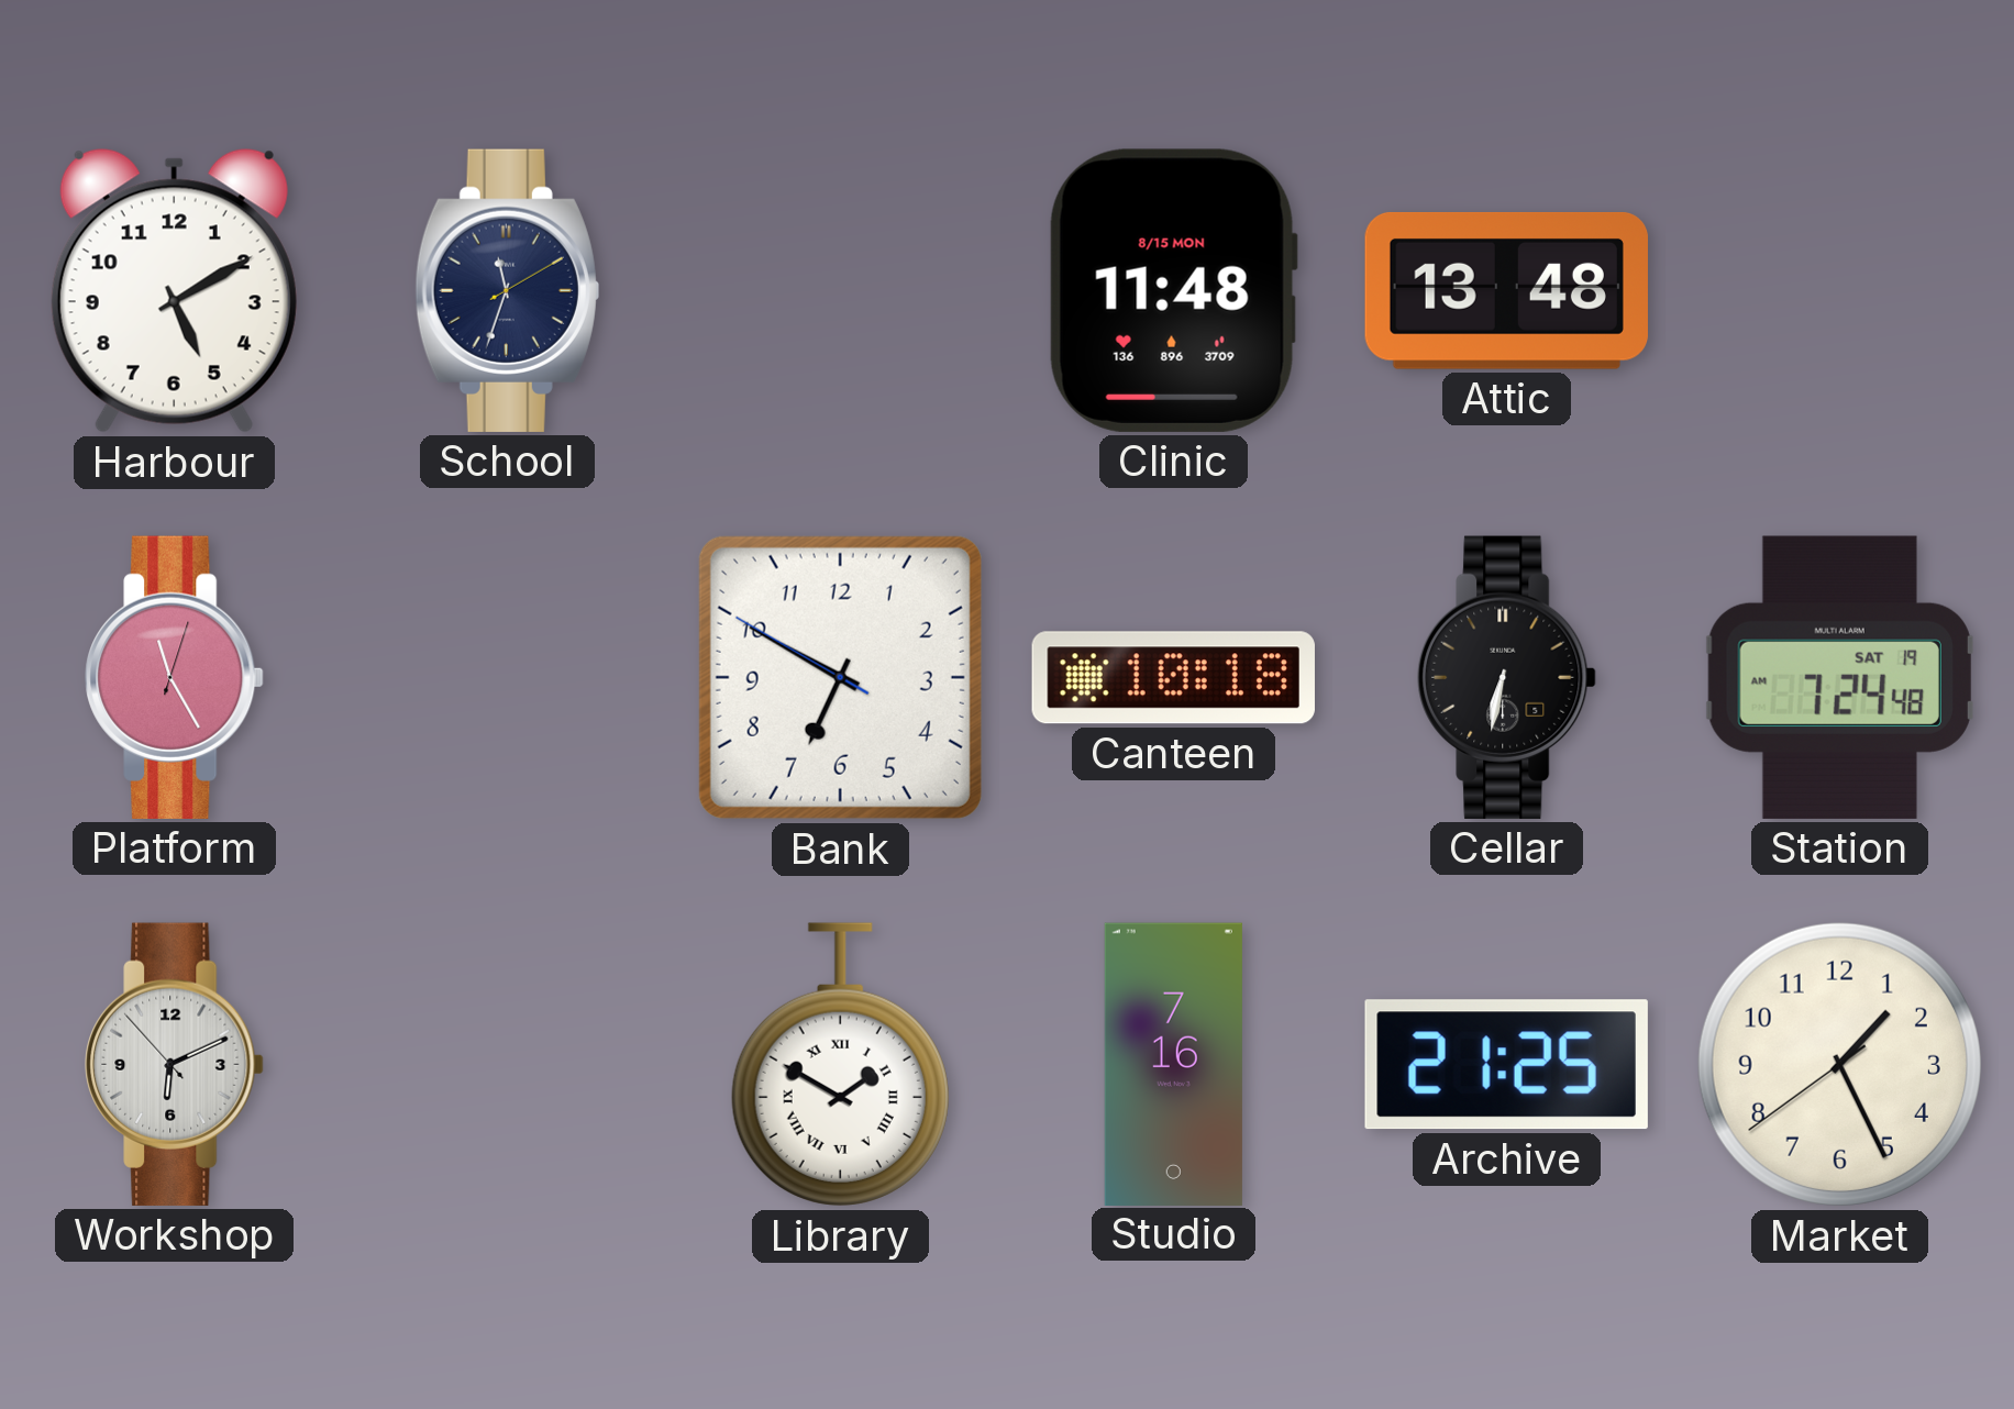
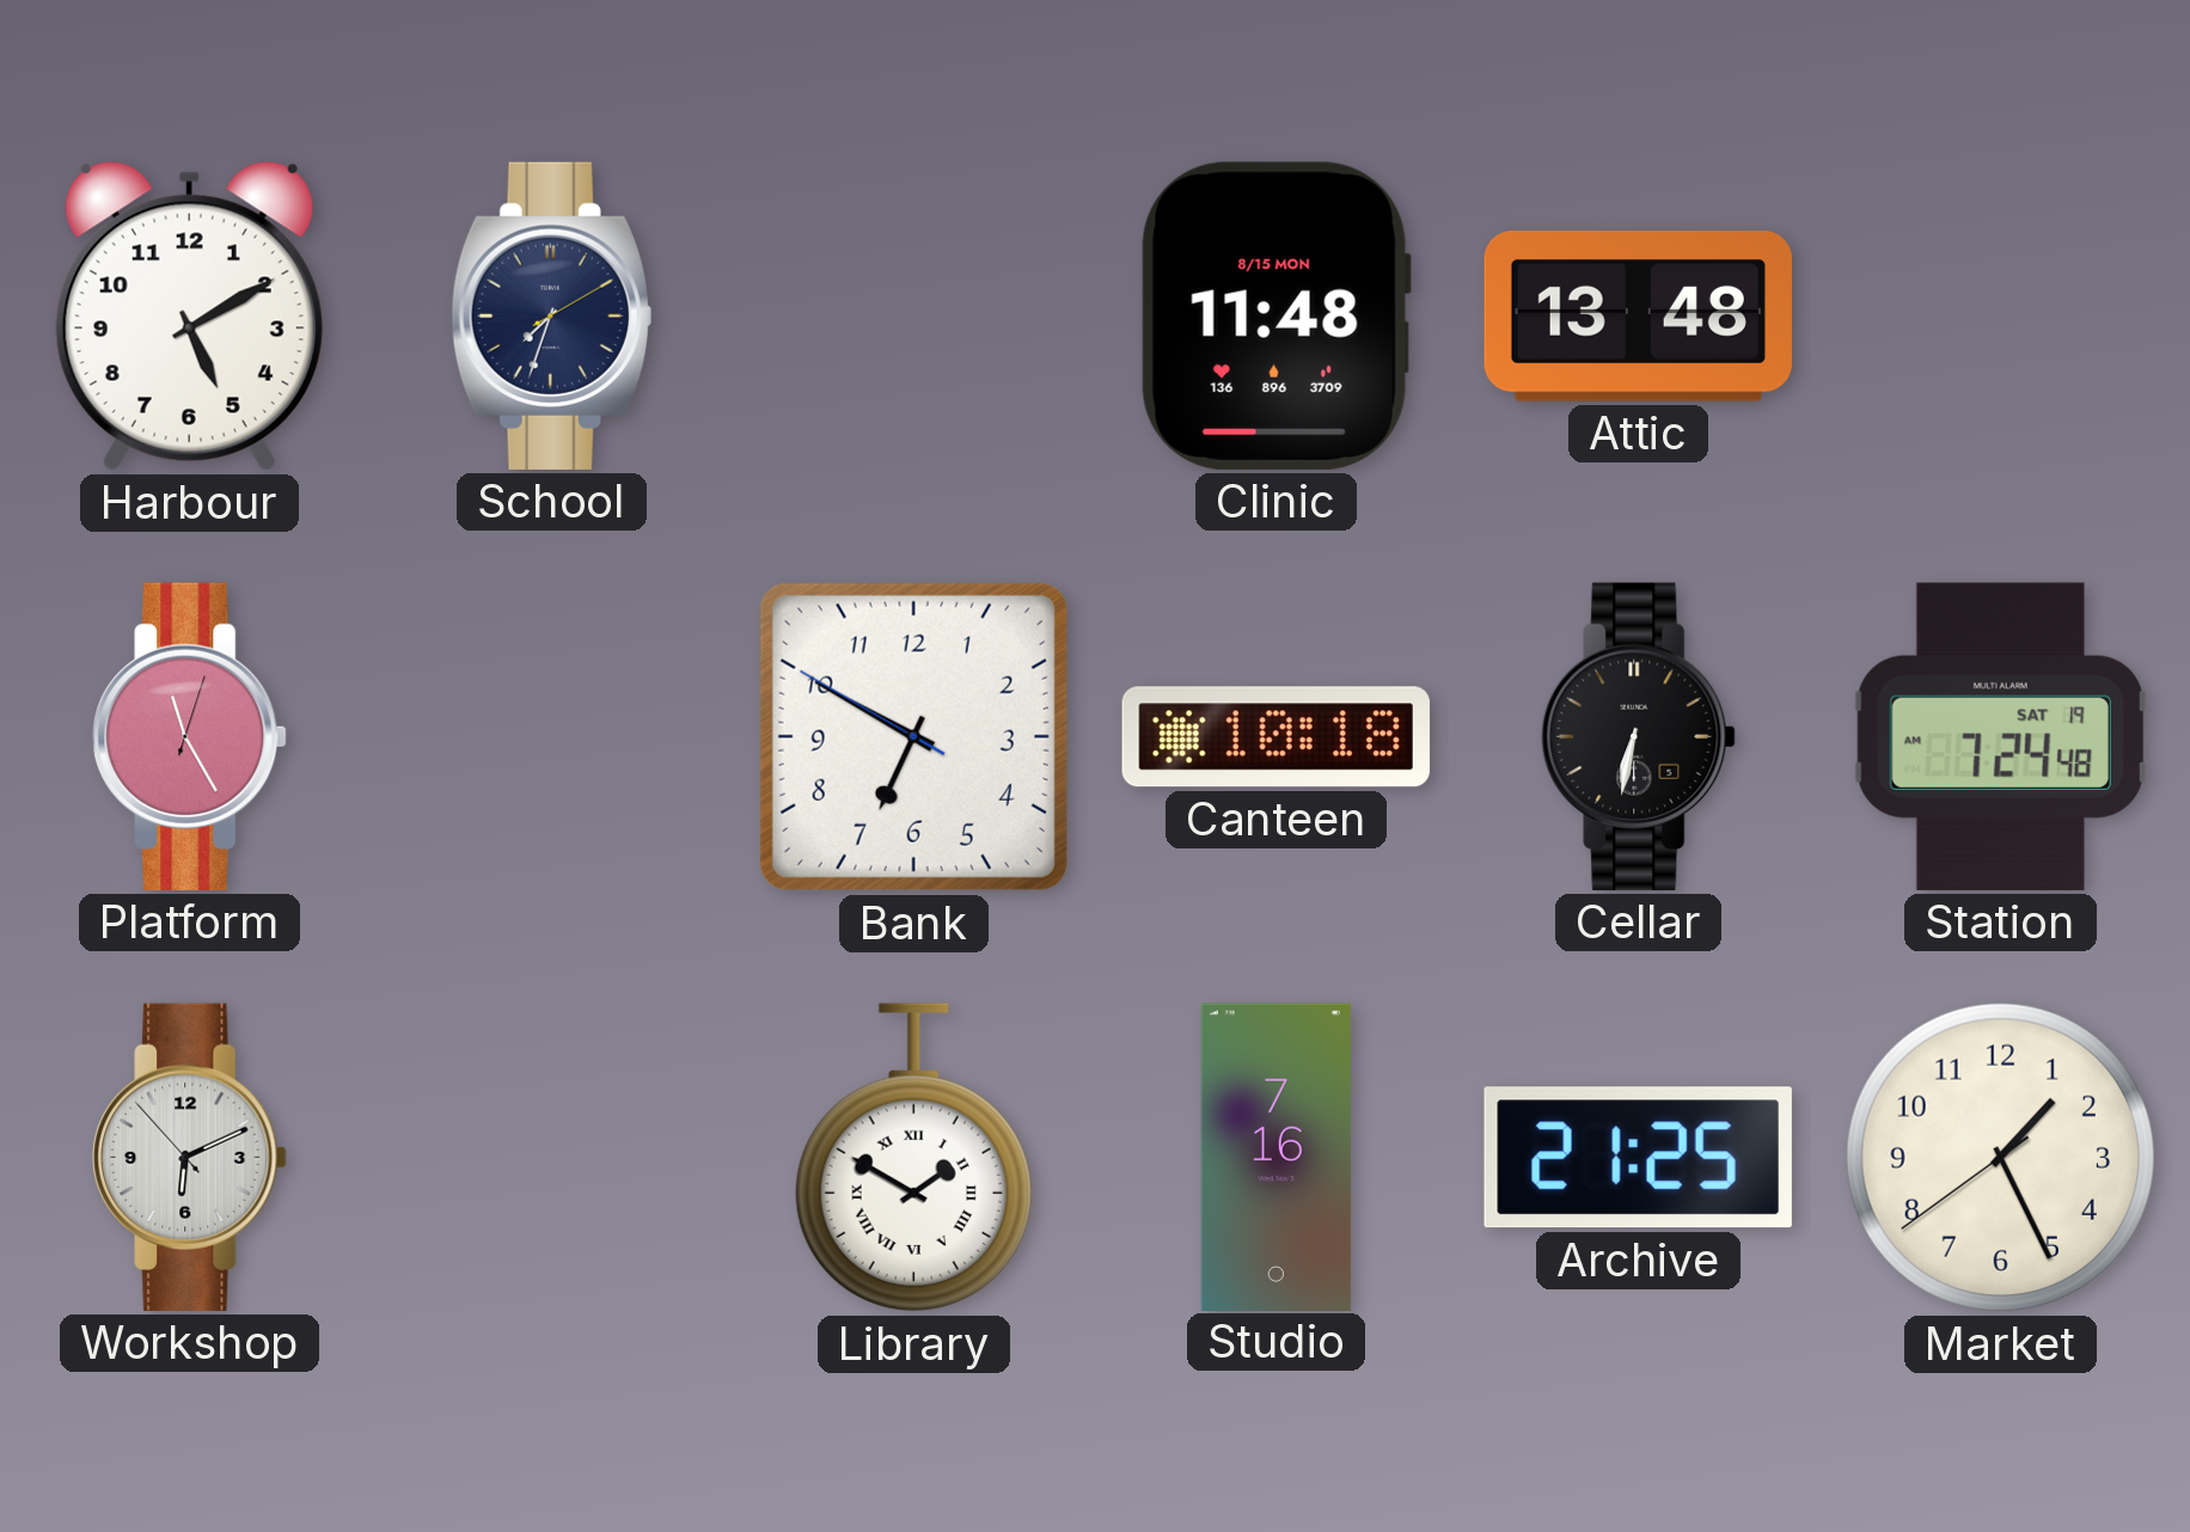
School: 11:33 -> 7:33 (551, 315)
